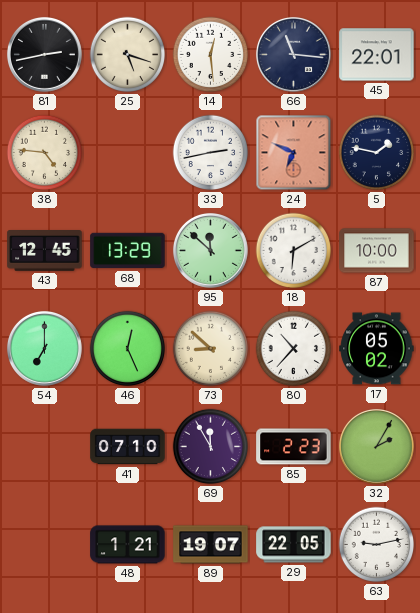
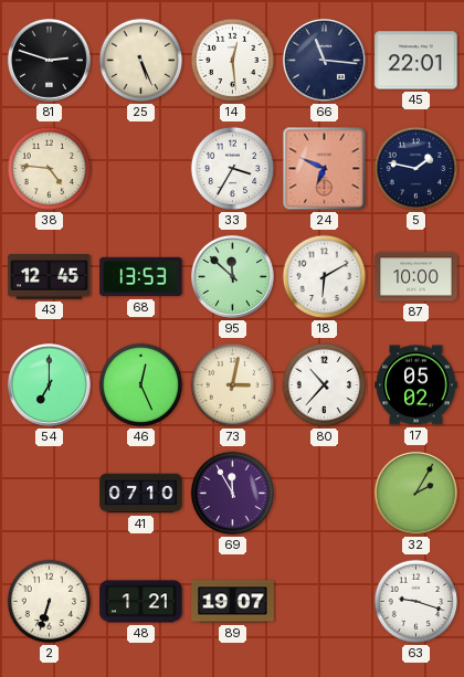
81: 2:43 -> 2:48 (49, 60)
25: 5:18 -> 5:26 (141, 61)
33: 2:43 -> 3:35 (233, 169)
68: 13:29 -> 13:53 (141, 277)
73: 8:52 -> 3:02 (233, 385)
85: 2:23 -> none (294, 447)
2: none -> 6:33 (50, 602)
29: 22:05 -> none (294, 545)
63: 9:13 -> 9:18 (416, 602)
